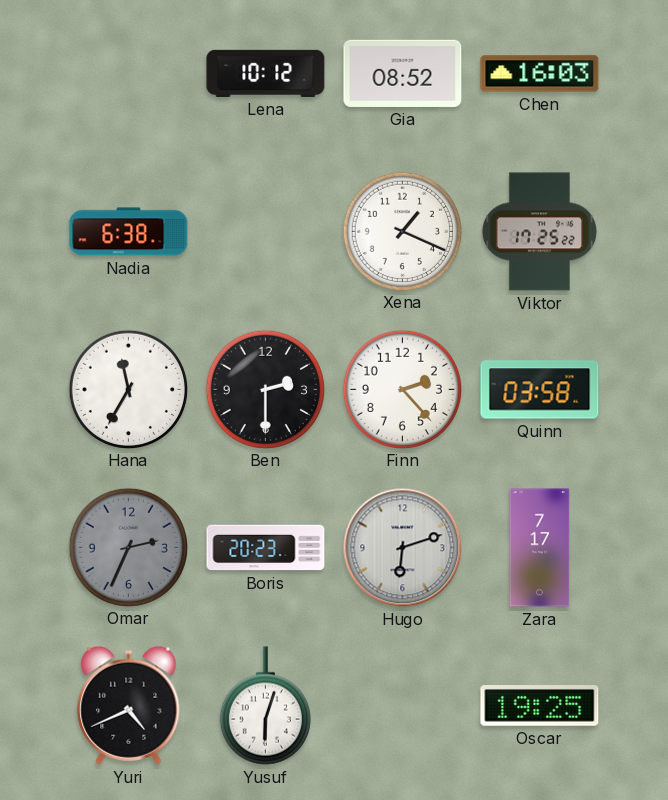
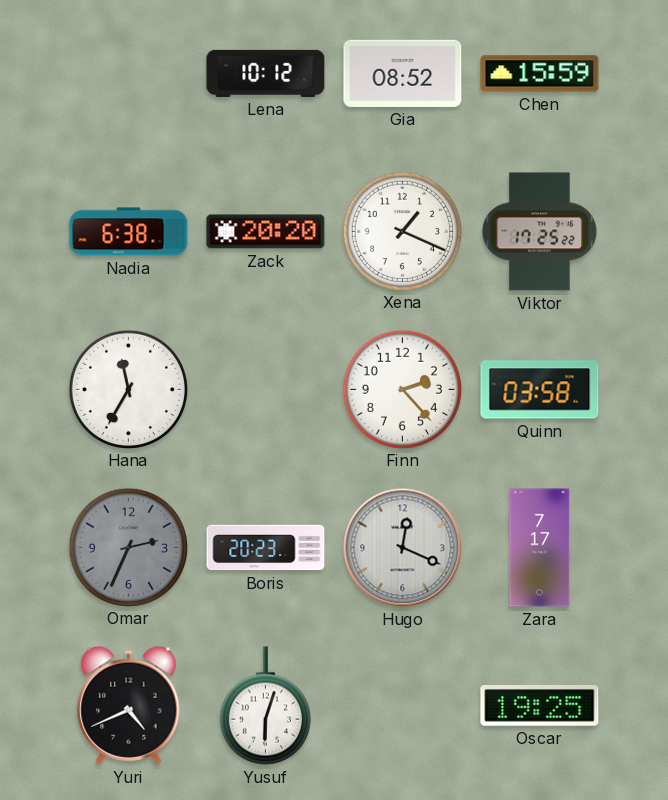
Chen: 16:03 -> 15:59 (540, 74)
Zack: none -> 20:20 (266, 232)
Ben: 2:30 -> none (265, 389)
Hugo: 6:12 -> 12:19 (403, 548)
